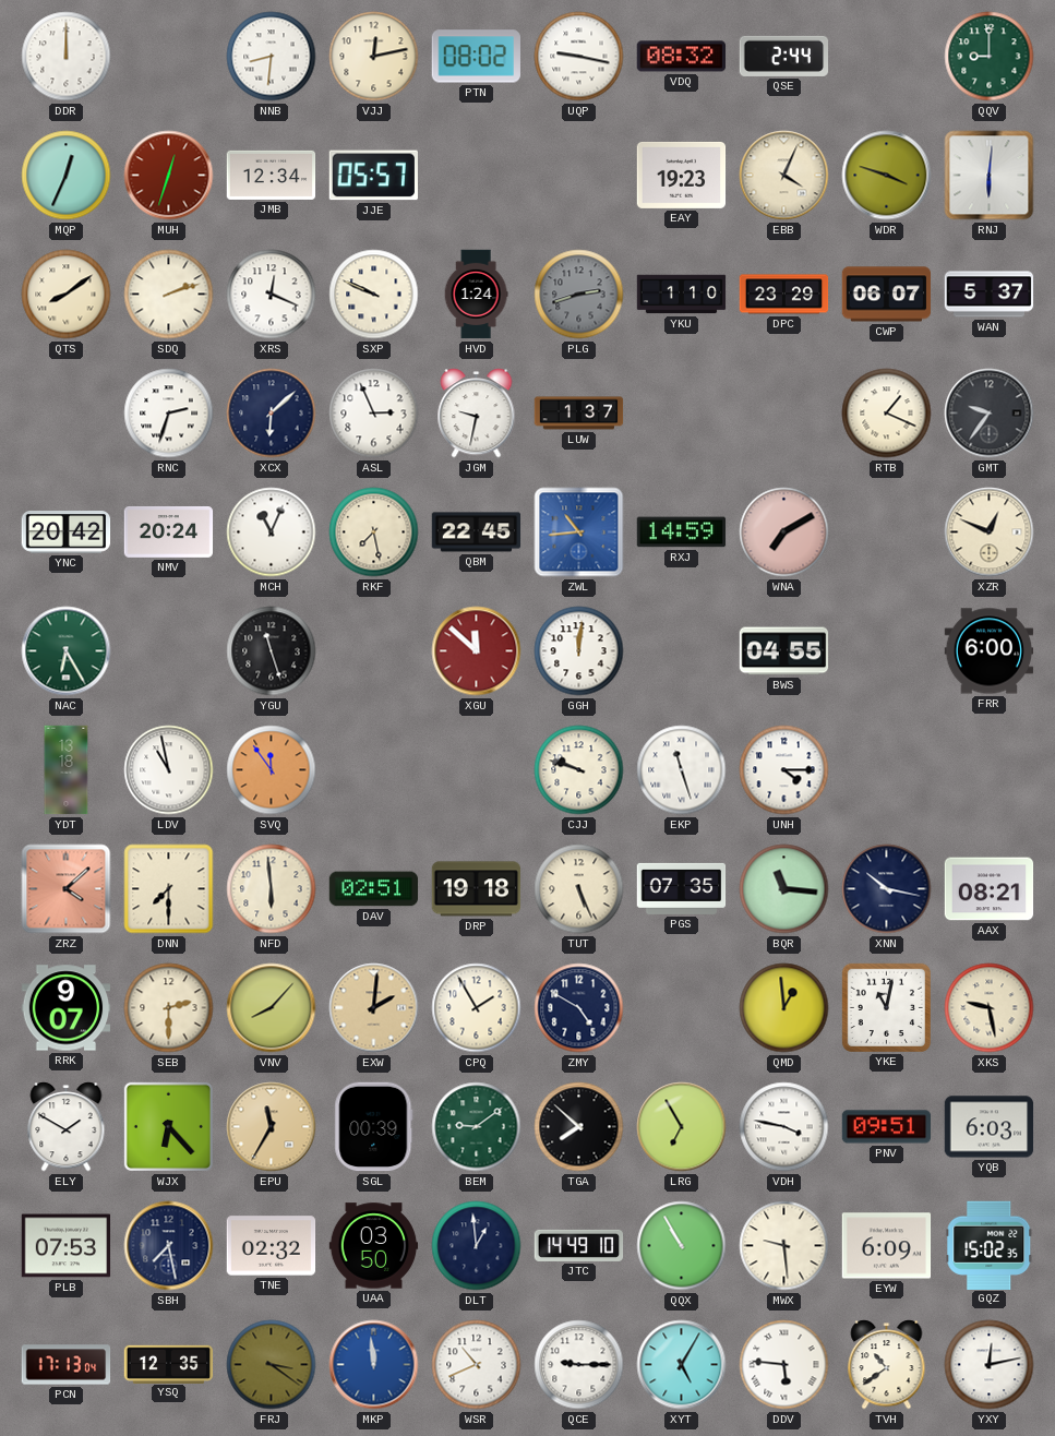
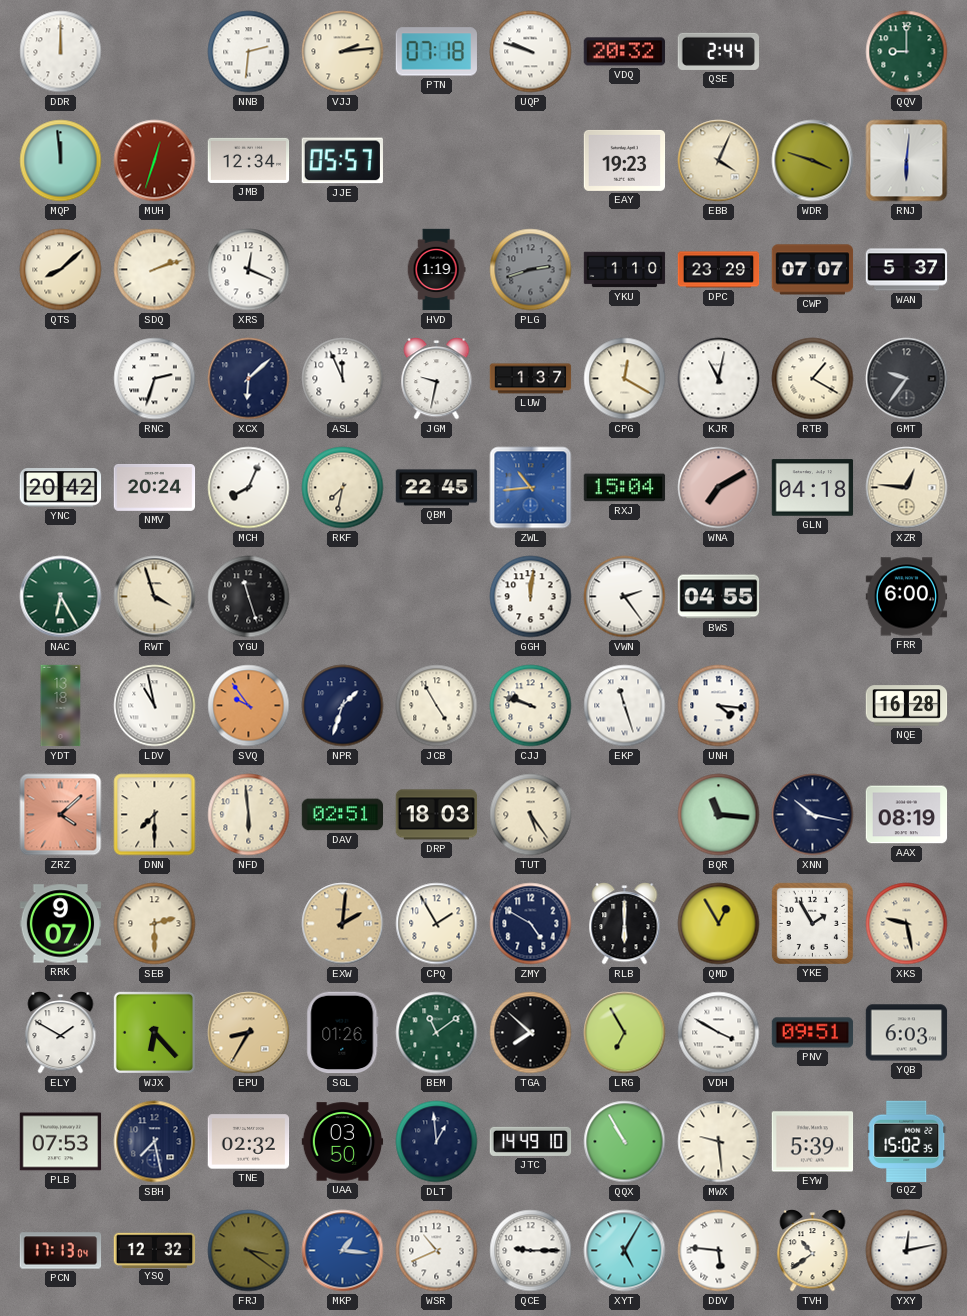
NNB: 8:31 -> 2:31 (249, 52)
VJJ: 12:13 -> 2:14 (343, 52)
PTN: 08:02 -> 07:18 (436, 52)
UQP: 9:17 -> 9:48 (531, 52)
VDQ: 08:32 -> 20:32 (625, 52)
MQP: 12:34 -> 11:59 (61, 161)
QTS: 8:09 -> 8:08 (61, 270)
SXP: 9:49 -> none (374, 295)
HVD: 1:24 -> 1:19 (436, 270)
CWP: 06:07 -> 07:07 (813, 270)
ASL: 2:56 -> 11:56 (343, 379)
CPG: none -> 12:20 (625, 379)
KJR: none -> 11:02 (719, 379)
RTB: 1:19 -> 1:20 (813, 379)
MCH: 11:04 -> 8:04 (249, 488)
RKF: 7:28 -> 7:32 (343, 488)
RXJ: 14:59 -> 15:04 (625, 488)
GLN: none -> 04:18 (813, 488)
XZR: 12:49 -> 12:46 (907, 488)
RWT: none -> 3:57 (155, 597)
XGU: 11:52 -> none (477, 651)
VWN: none -> 2:24 (625, 597)
SVQ: 11:54 -> 9:54 (249, 706)
NPR: none -> 1:33 (343, 706)
JCB: none -> 4:55 (437, 706)
UNH: 4:15 -> 4:16 (719, 706)
NQE: none -> 16:28 (907, 706)
DRP: 19:18 -> 18:03 (437, 815)
TUT: 5:26 -> 5:24 (531, 815)
PGS: 07:35 -> none (682, 888)
AAX: 08:21 -> 08:19 (907, 815)
VNV: 8:07 -> none (272, 1008)
RLB: none -> 6:00 (625, 924)
QMD: 12:59 -> 12:55 (719, 924)
YKE: 11:02 -> 1:55 (812, 923)
EPU: 11:35 -> 8:35 (249, 1033)
SGL: 00:39 -> 01:26 (343, 1033)
BEM: 9:09 -> 11:09 (437, 1033)
VDH: 3:47 -> 3:50 (719, 1033)
EYW: 6:09 -> 5:39 (813, 1142)
YSQ: 12:35 -> 12:32 (155, 1250)
MKP: 11:59 -> 1:16 (343, 1251)
